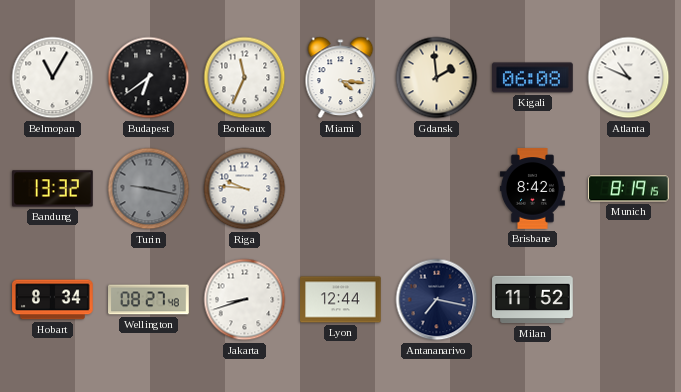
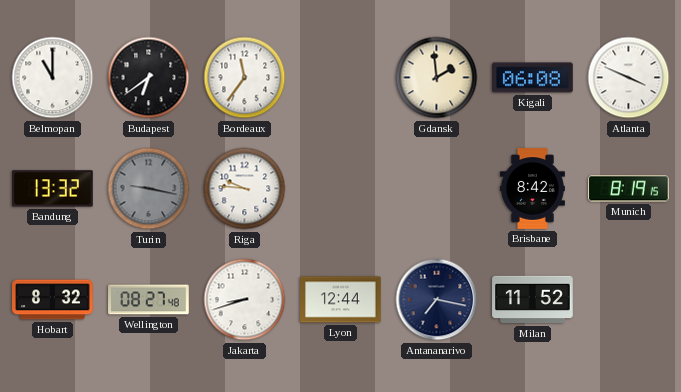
Belmopan: 11:05 -> 11:00 (53, 78)
Bordeaux: 11:34 -> 11:36 (245, 78)
Miami: 4:16 -> none (341, 78)
Atlanta: 10:49 -> 3:49 (629, 78)
Hobart: 8:34 -> 8:32 (53, 300)
